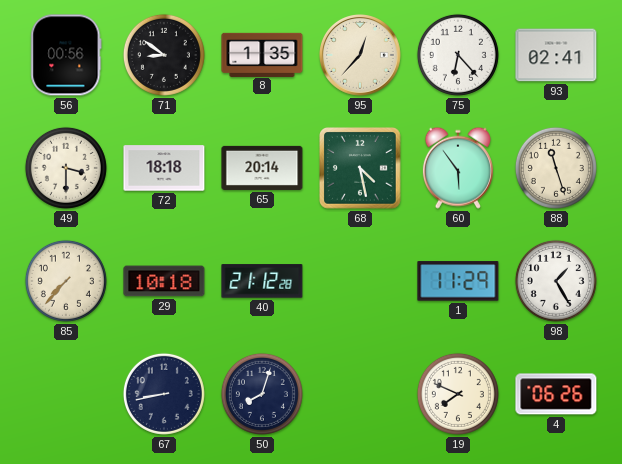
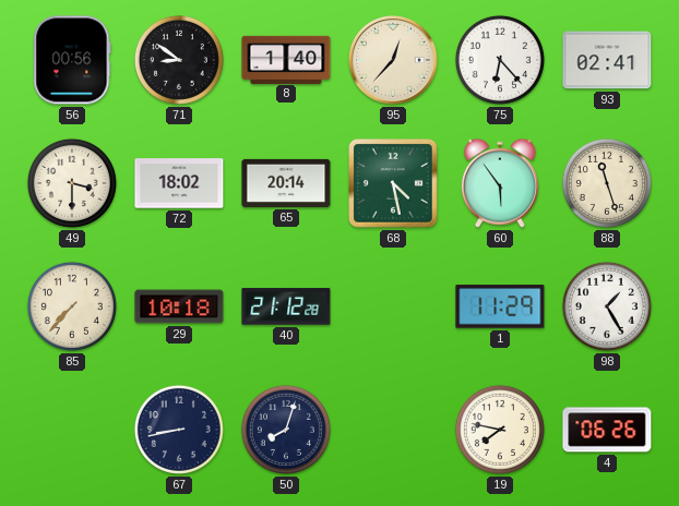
8: 1:35 -> 1:40 (286, 59)
72: 18:18 -> 18:02 (179, 183)
19: 7:49 -> 7:47 (500, 430)
